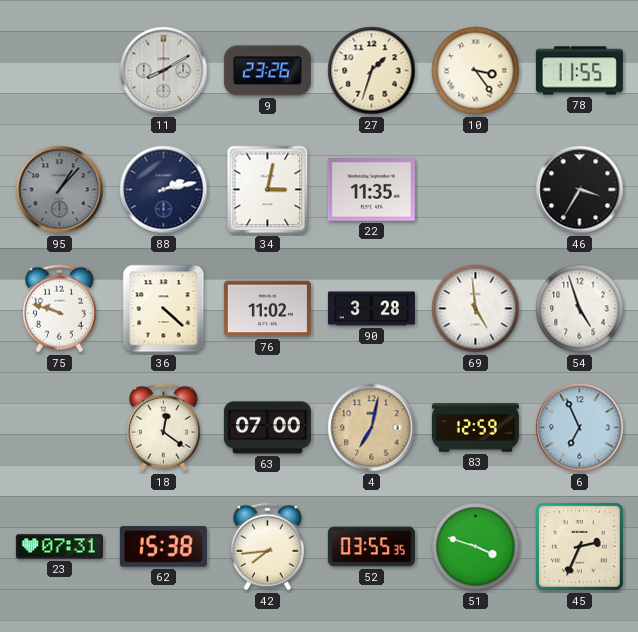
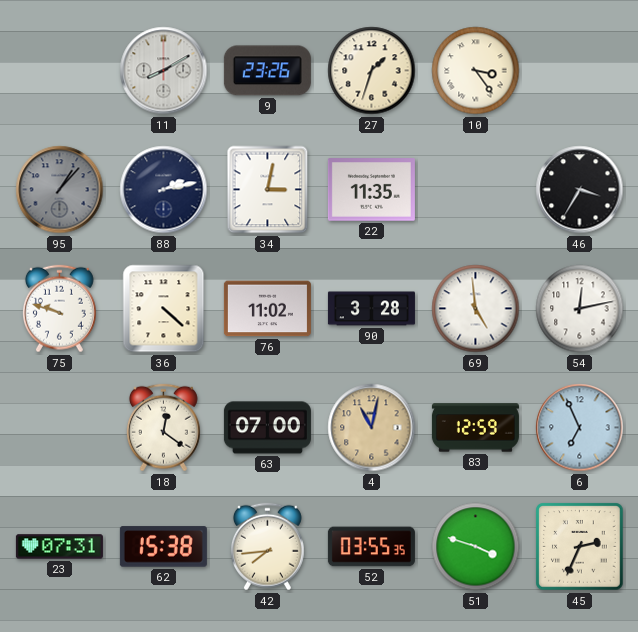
78: 11:55 -> none (579, 71)
54: 4:57 -> 12:13 (580, 309)
4: 7:02 -> 11:02 (372, 428)
